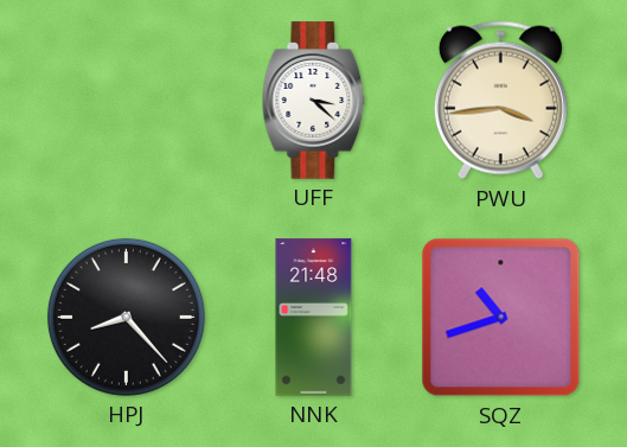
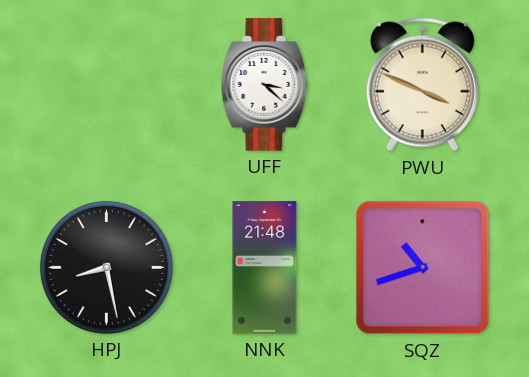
PWU: 3:44 -> 3:49 (422, 85)
HPJ: 8:23 -> 8:28 (106, 267)
